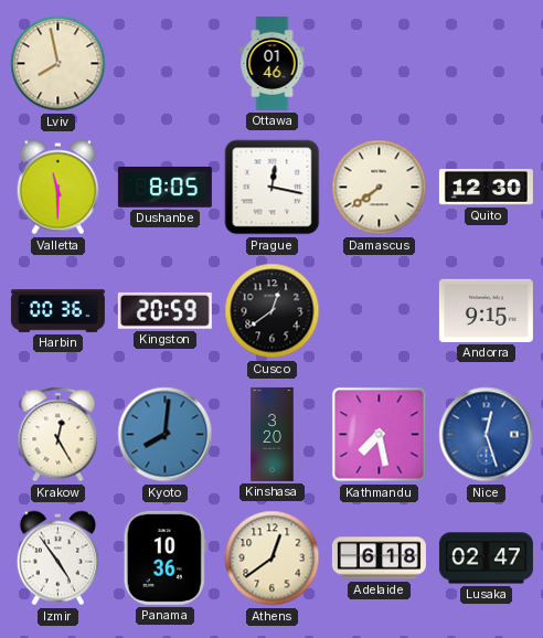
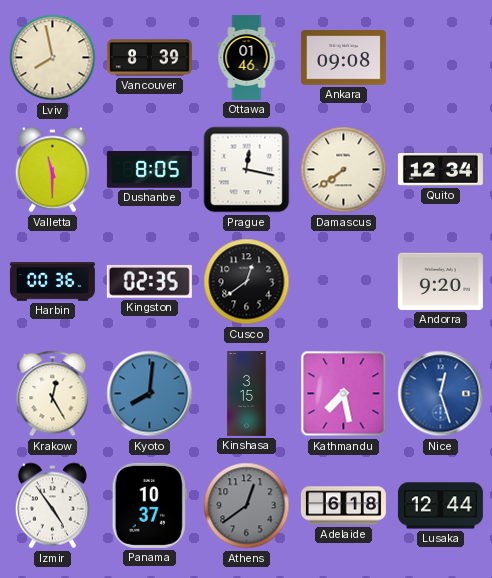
Vancouver: none -> 8:39 (149, 58)
Ankara: none -> 09:08 (343, 58)
Quito: 12:30 -> 12:34 (440, 170)
Kingston: 20:59 -> 02:35 (149, 282)
Andorra: 9:15 -> 9:20 (440, 281)
Kinshasa: 3:20 -> 3:15 (247, 393)
Panama: 10:36 -> 10:37 (149, 505)
Athens dial: cream -> grey (247, 506)
Lusaka: 02:47 -> 12:44 (440, 506)
